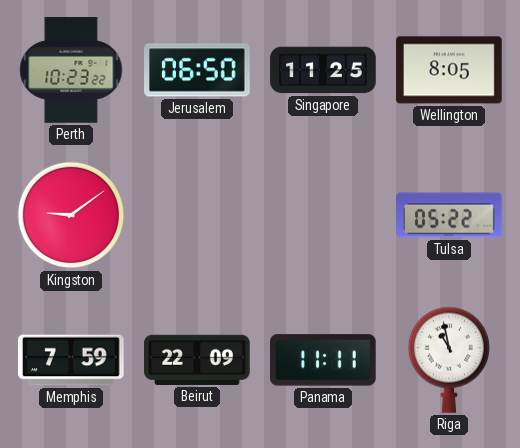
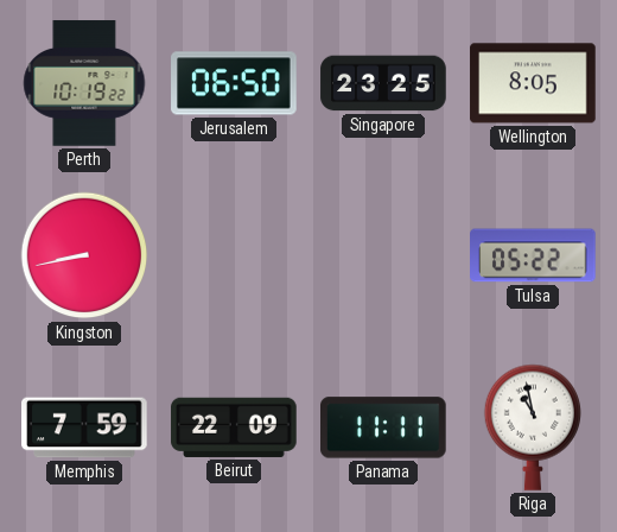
Perth: 10:23 -> 10:19 (84, 83)
Singapore: 11:25 -> 23:25 (383, 83)
Kingston: 9:09 -> 8:43 (84, 255)
